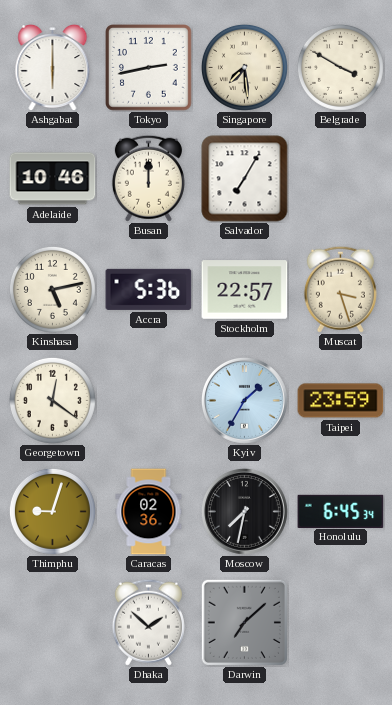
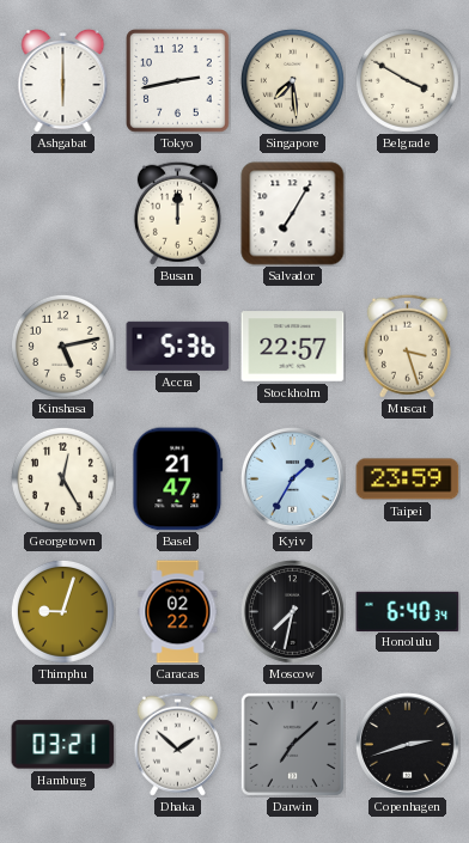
Adelaide: 10:46 -> none (53, 179)
Georgetown: 12:21 -> 12:25 (62, 478)
Basel: none -> 21:47 (178, 479)
Caracas: 02:36 -> 02:22 (178, 612)
Honolulu: 6:45 -> 6:40 (408, 611)
Hamburg: none -> 03:21 (63, 745)
Copenhagen: none -> 2:42 (407, 744)
